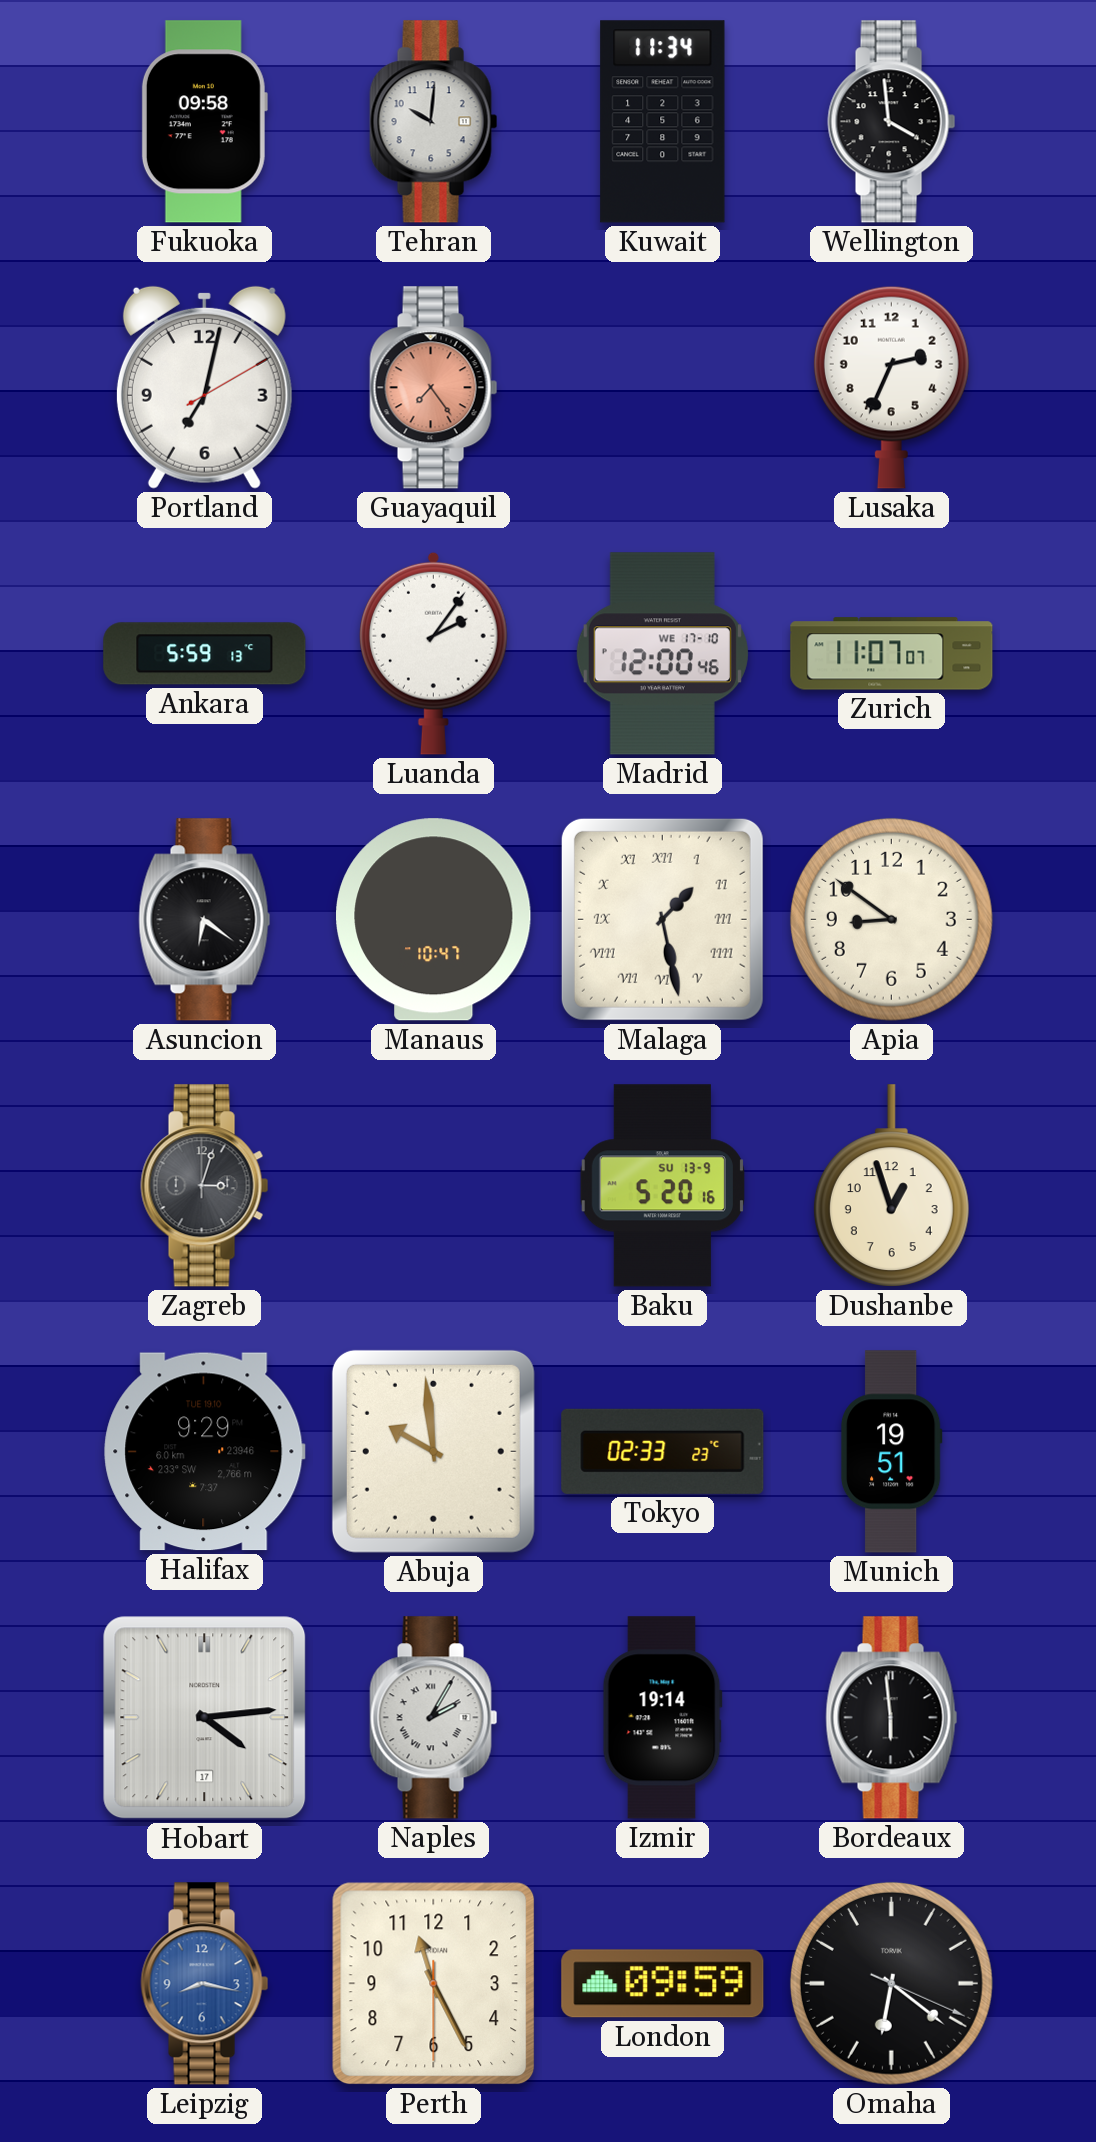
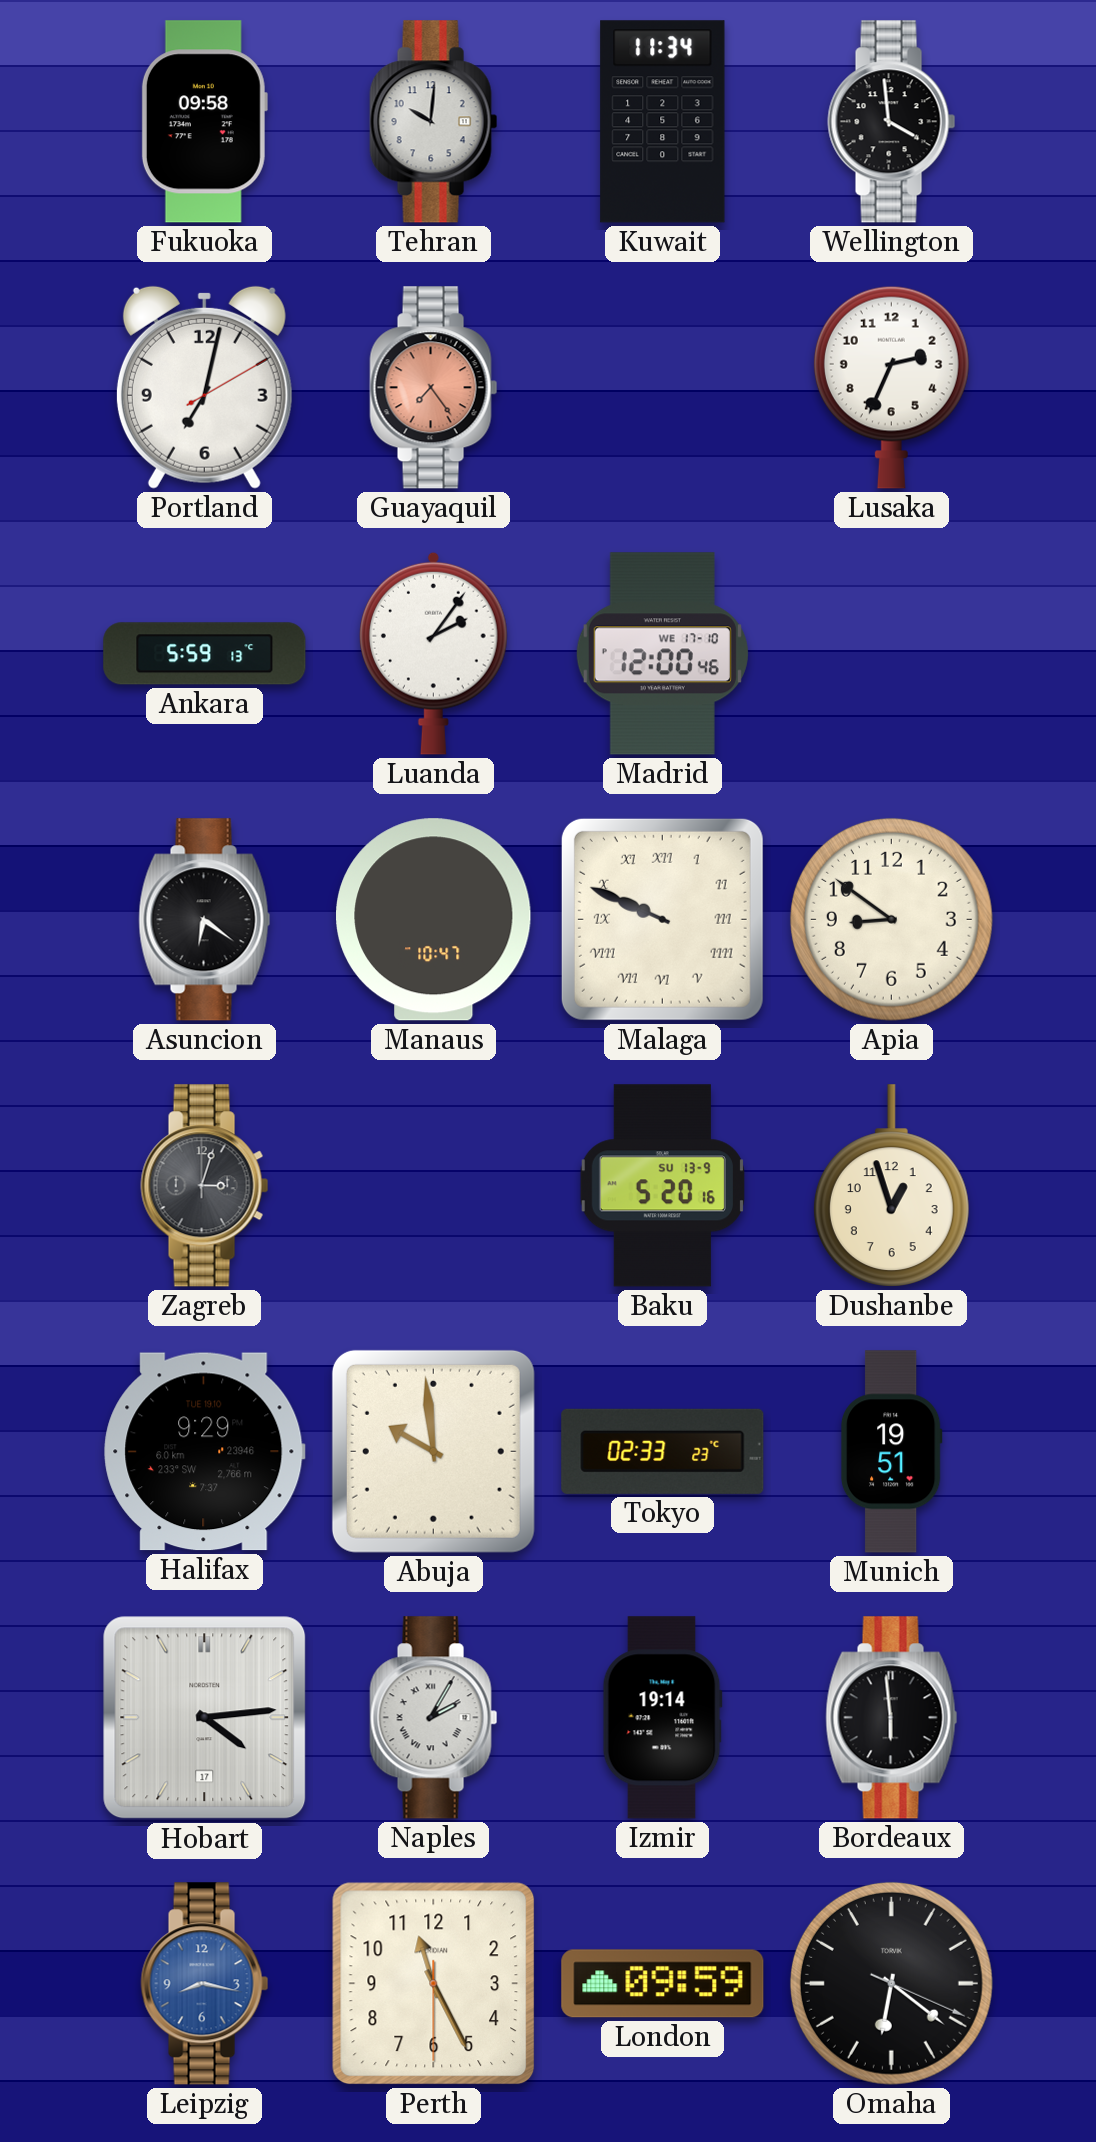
Zurich: 11:07 -> none (892, 654)
Malaga: 1:28 -> 9:49 (662, 919)
